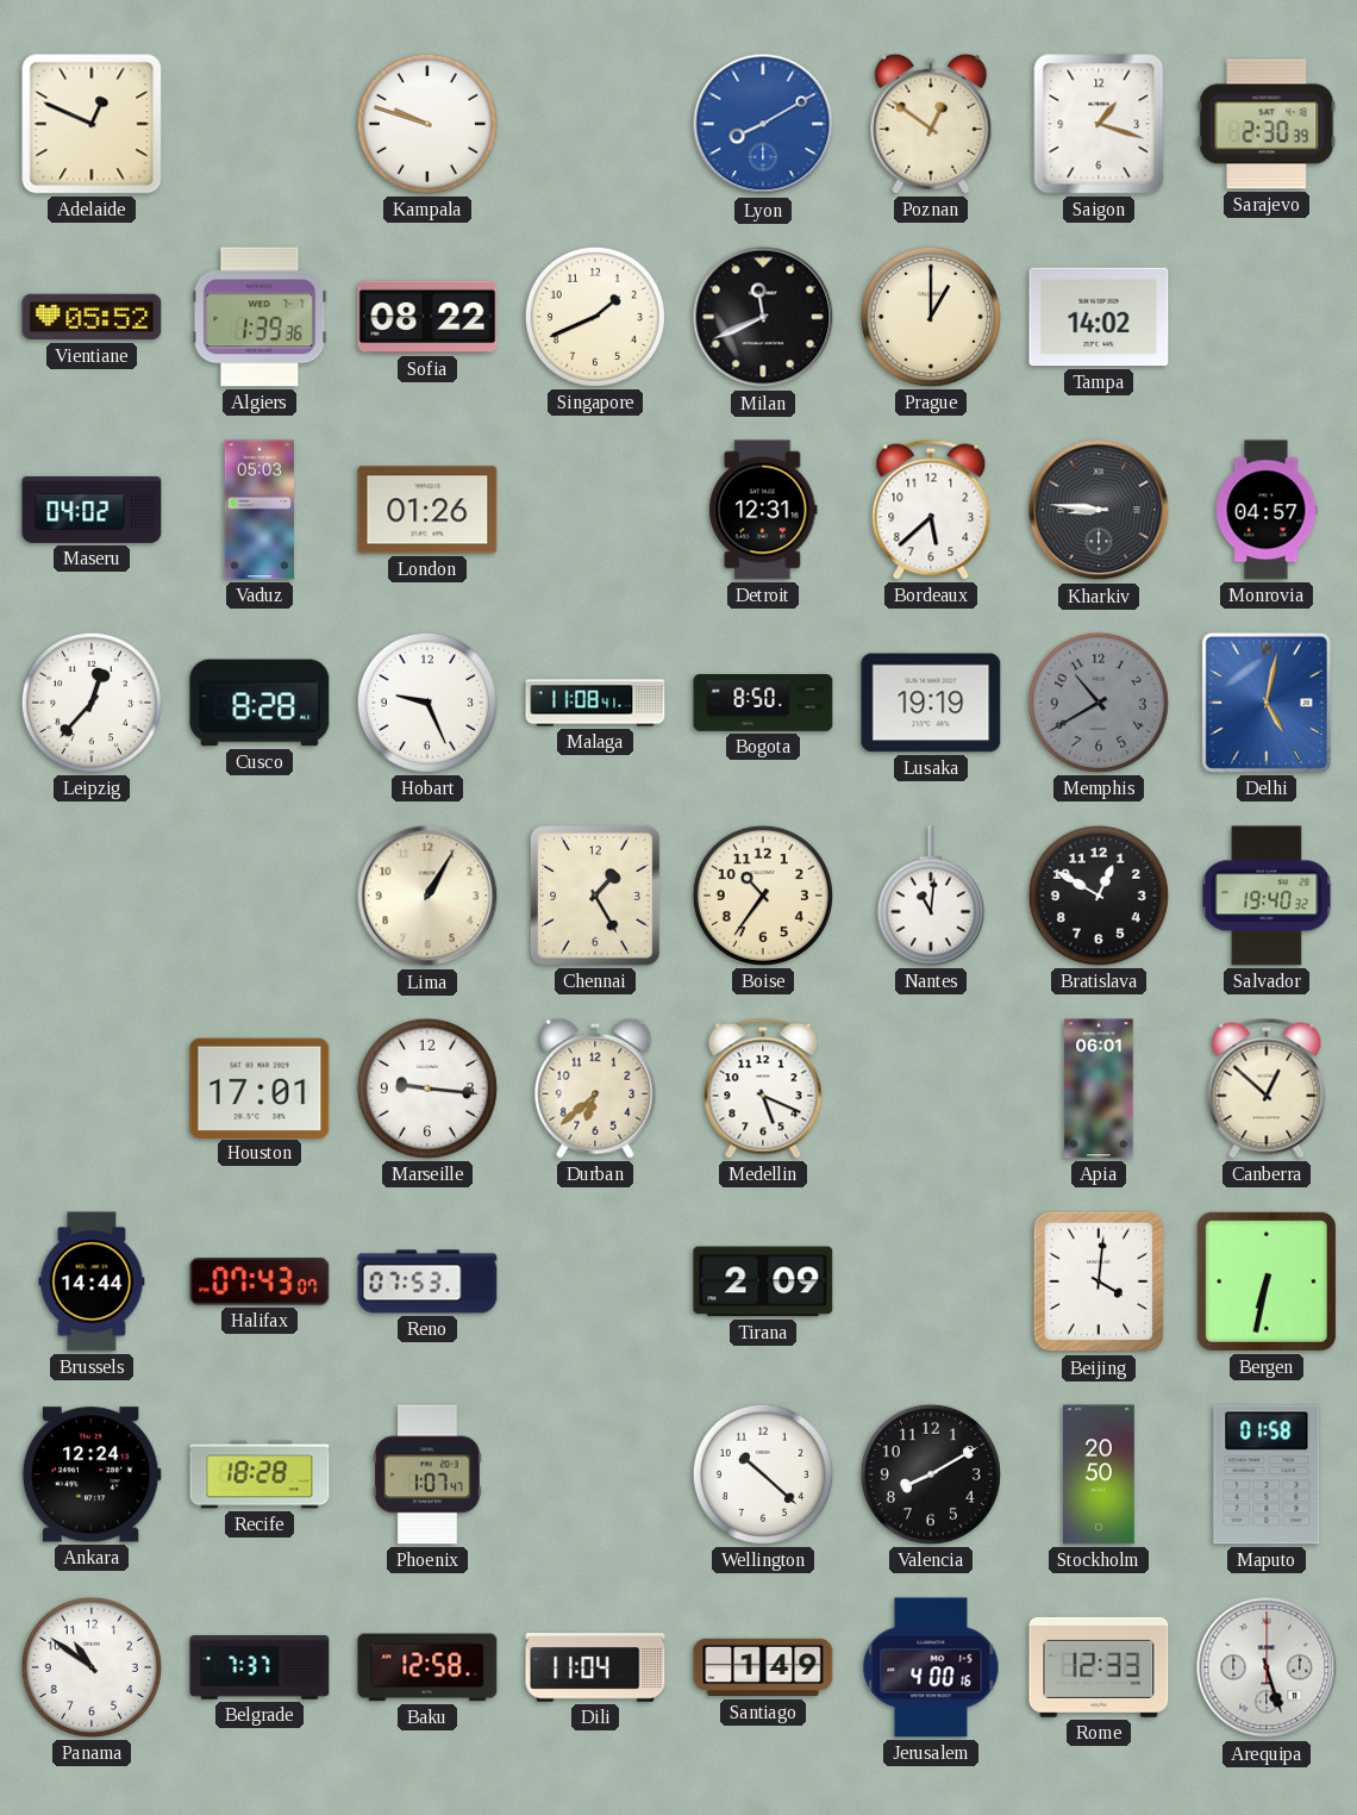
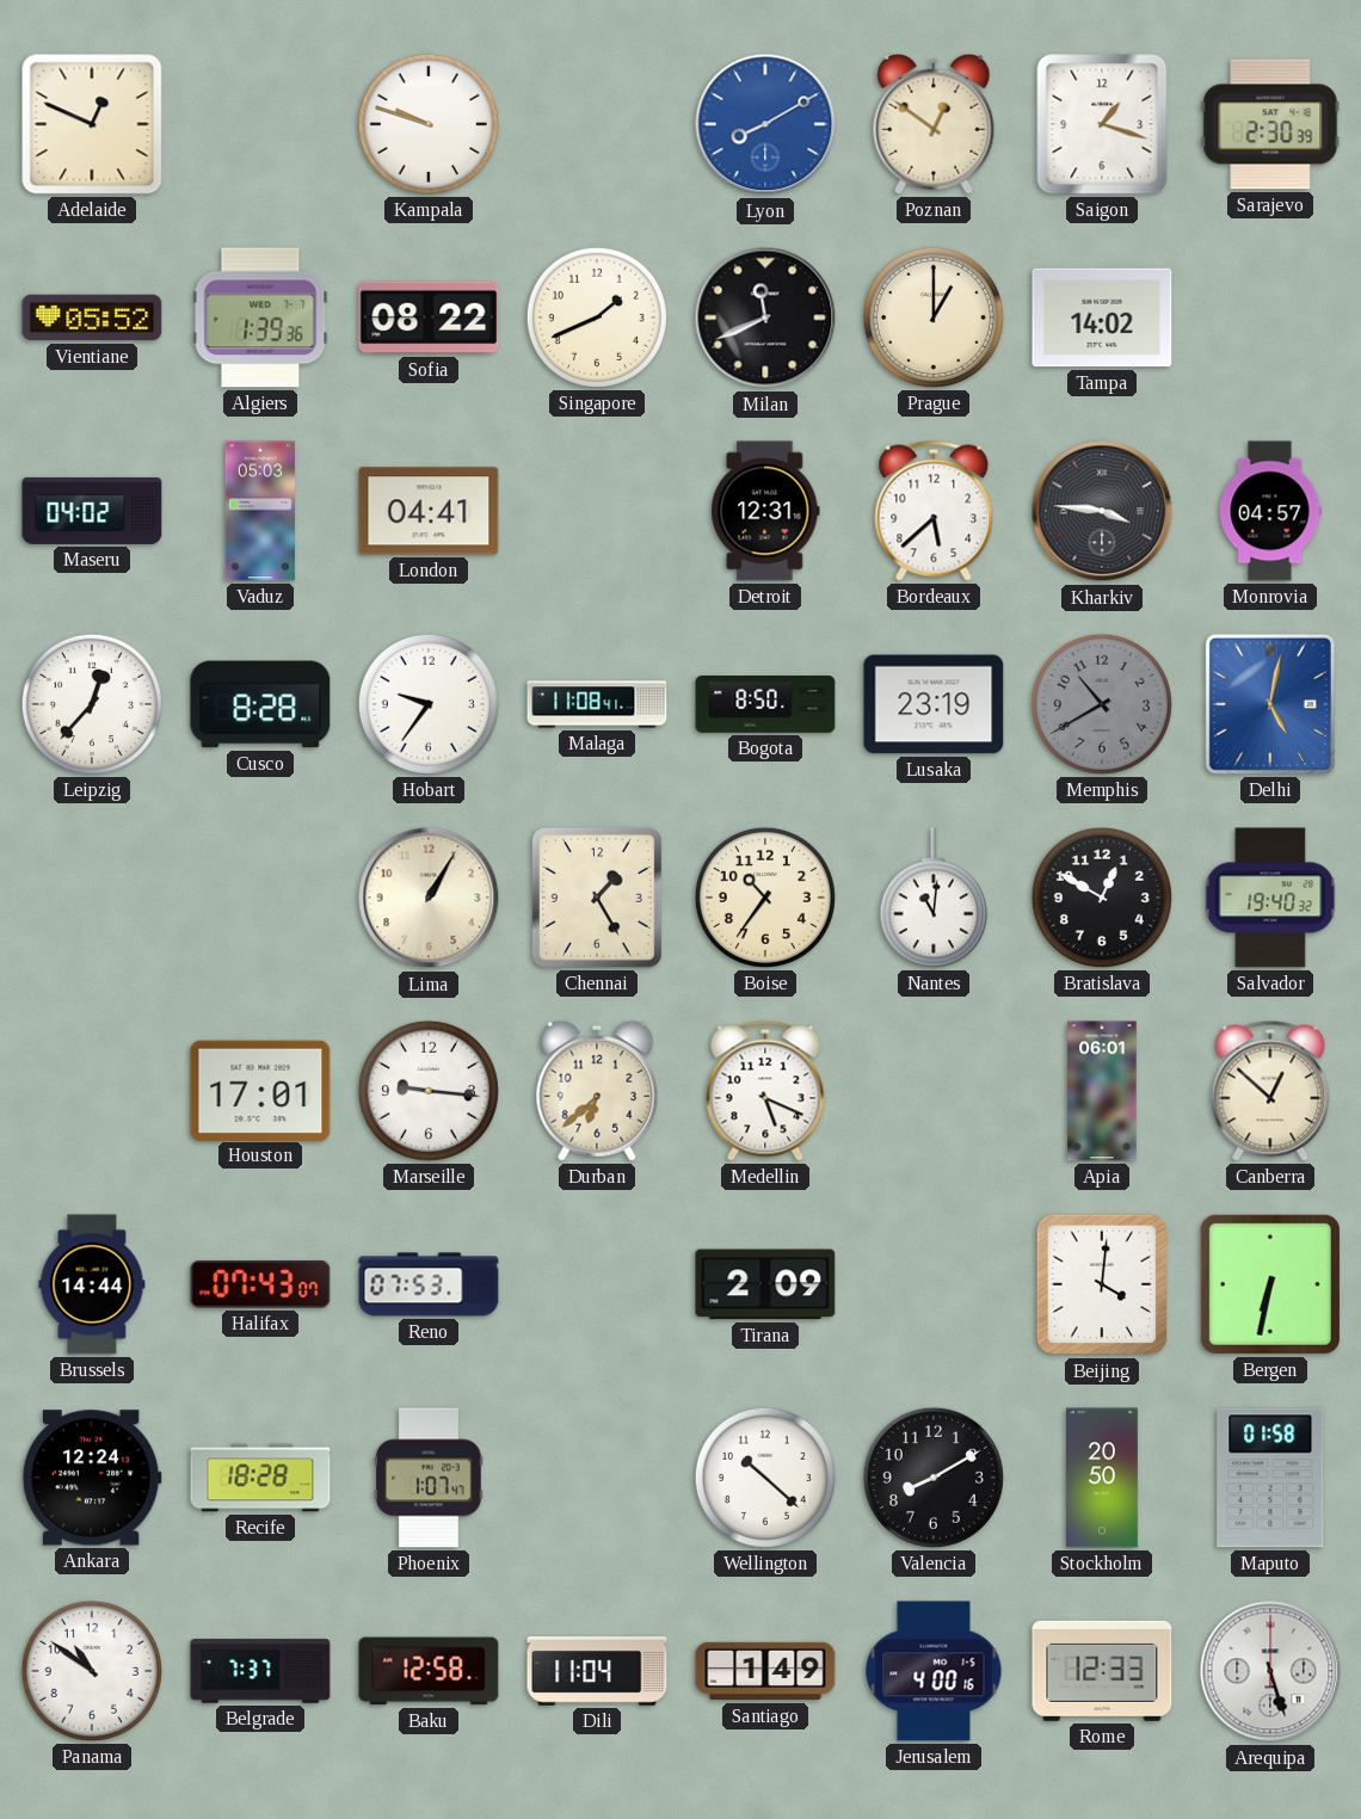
London: 01:26 -> 04:41 (429, 511)
Kharkiv: 8:46 -> 3:46 (1102, 511)
Hobart: 9:26 -> 9:36 (429, 704)
Lusaka: 19:19 -> 23:19 (934, 704)
